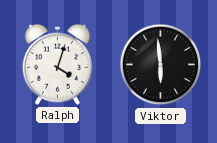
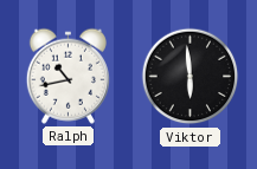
Ralph: 4:03 -> 10:43 (68, 76)
